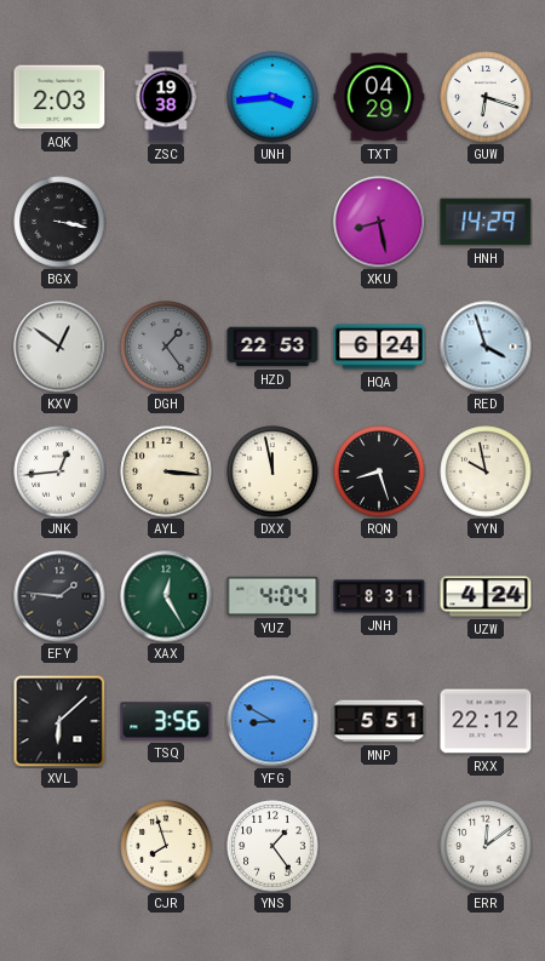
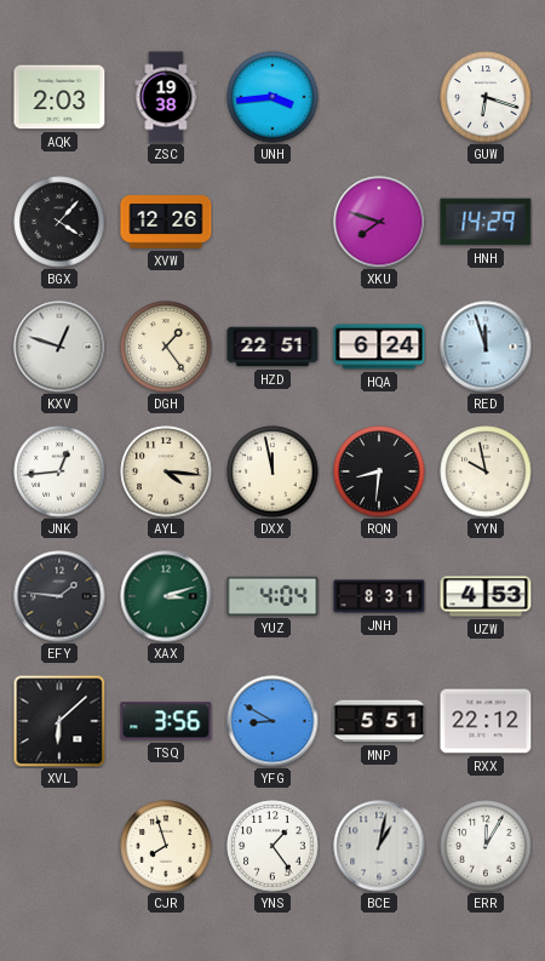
TXT: 04:29 -> none (379, 97)
BGX: 3:17 -> 4:07 (59, 222)
XVW: none -> 12:26 (166, 222)
XKU: 8:28 -> 7:48 (379, 222)
KXV: 12:51 -> 12:48 (59, 347)
DGH dial: grey -> cream (166, 347)
HZD: 22:53 -> 22:51 (272, 347)
RED: 3:57 -> 11:57 (486, 347)
AYL: 3:16 -> 4:16 (166, 471)
RQN: 8:27 -> 8:31 (379, 471)
XAX: 12:25 -> 3:12 (166, 596)
UZW: 4:24 -> 4:53 (486, 596)
BCE: none -> 1:02 (379, 846)
ERR: 12:09 -> 12:05 (486, 846)
